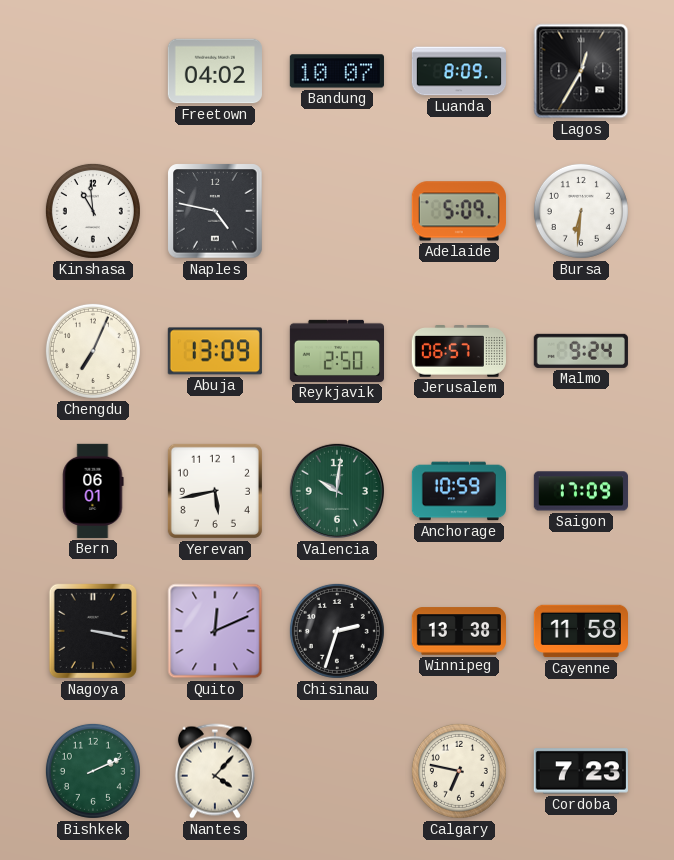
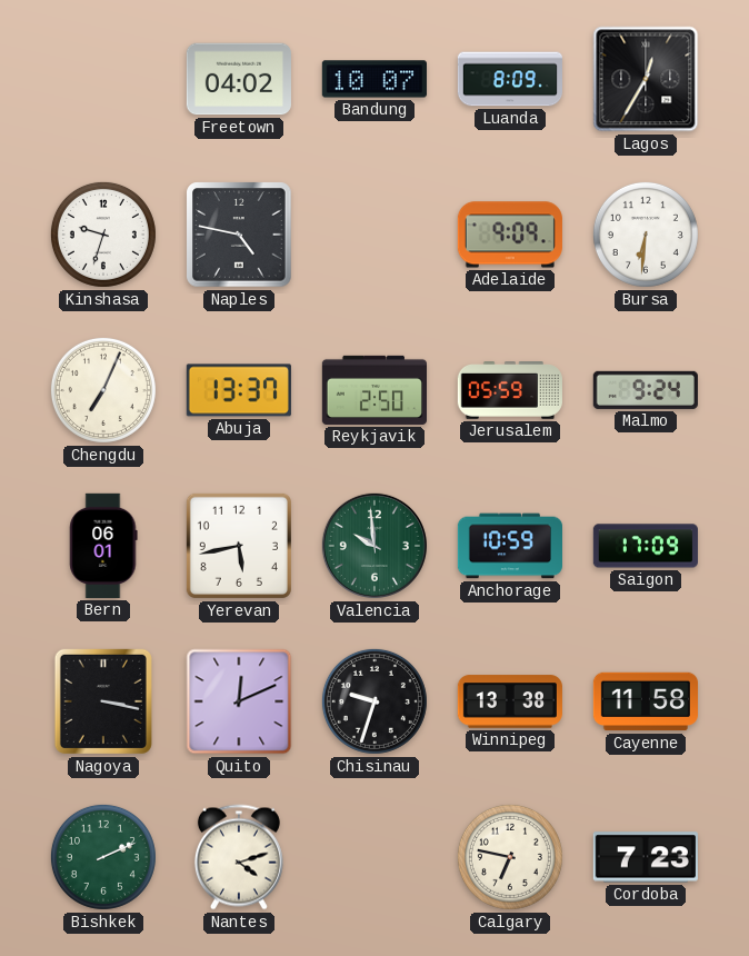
Kinshasa: 10:59 -> 9:33 (103, 235)
Adelaide: 5:09 -> 9:09 (510, 235)
Abuja: 13:09 -> 13:37 (239, 390)
Jerusalem: 06:57 -> 05:59 (509, 391)
Valencia: 10:01 -> 9:59 (374, 546)
Chisinau: 2:33 -> 9:33 (374, 701)
Nantes: 4:07 -> 4:12 (239, 857)
